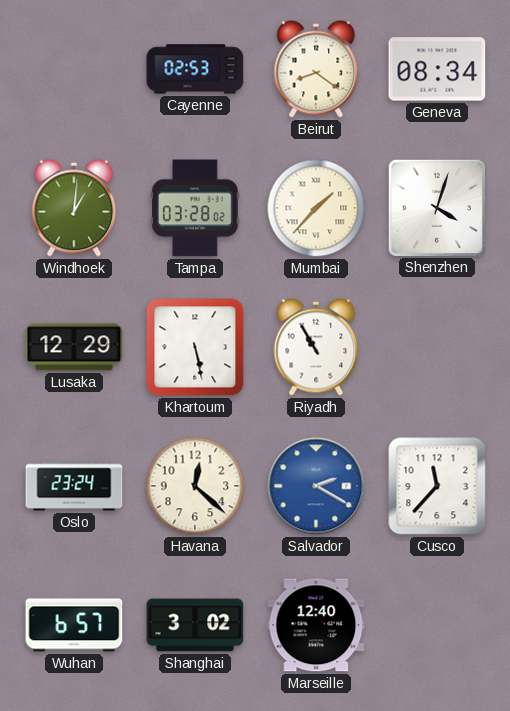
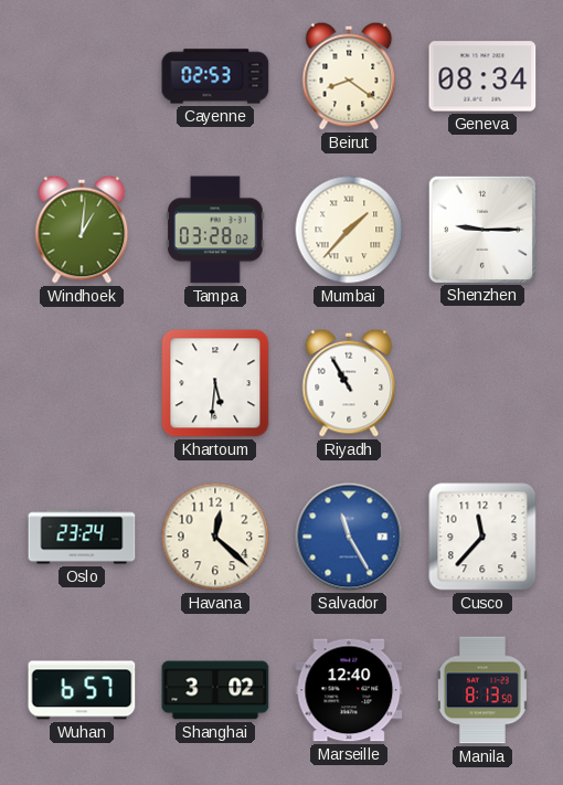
Shenzhen: 4:03 -> 9:15 (481, 229)
Lusaka: 12:29 -> none (74, 347)
Khartoum: 5:28 -> 5:31 (215, 383)
Salvador: 2:20 -> 11:25 (349, 537)
Manila: none -> 8:13 (482, 690)
